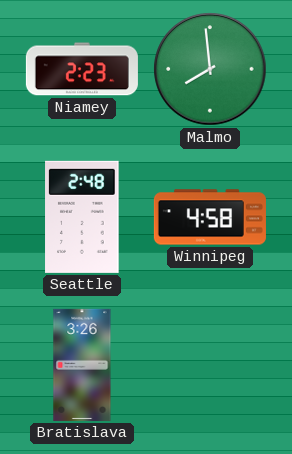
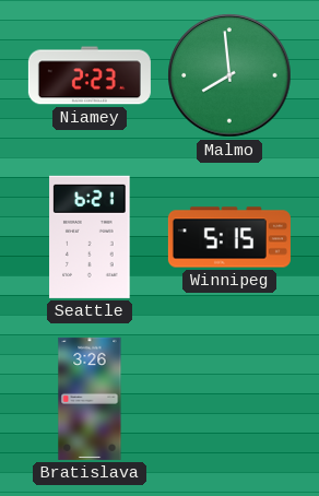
Seattle: 2:48 -> 6:21 (90, 237)
Winnipeg: 4:58 -> 5:15 (229, 237)
